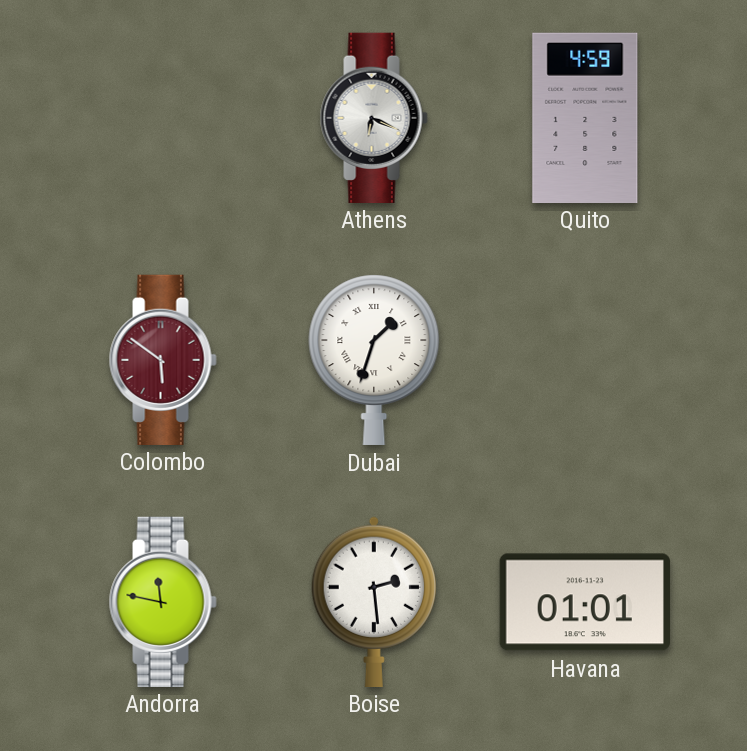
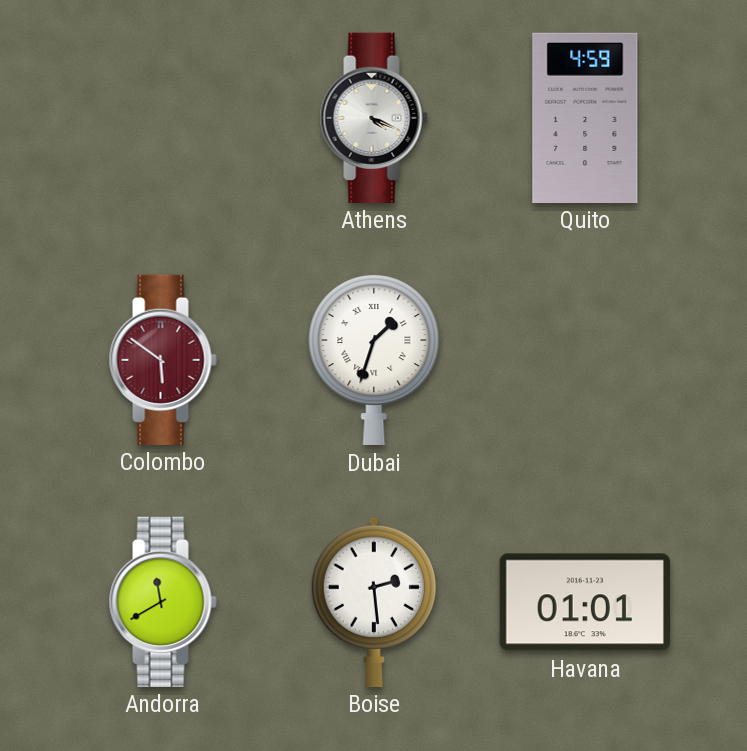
Athens: 6:19 -> 4:19 (374, 117)
Andorra: 11:47 -> 11:40 (163, 601)
